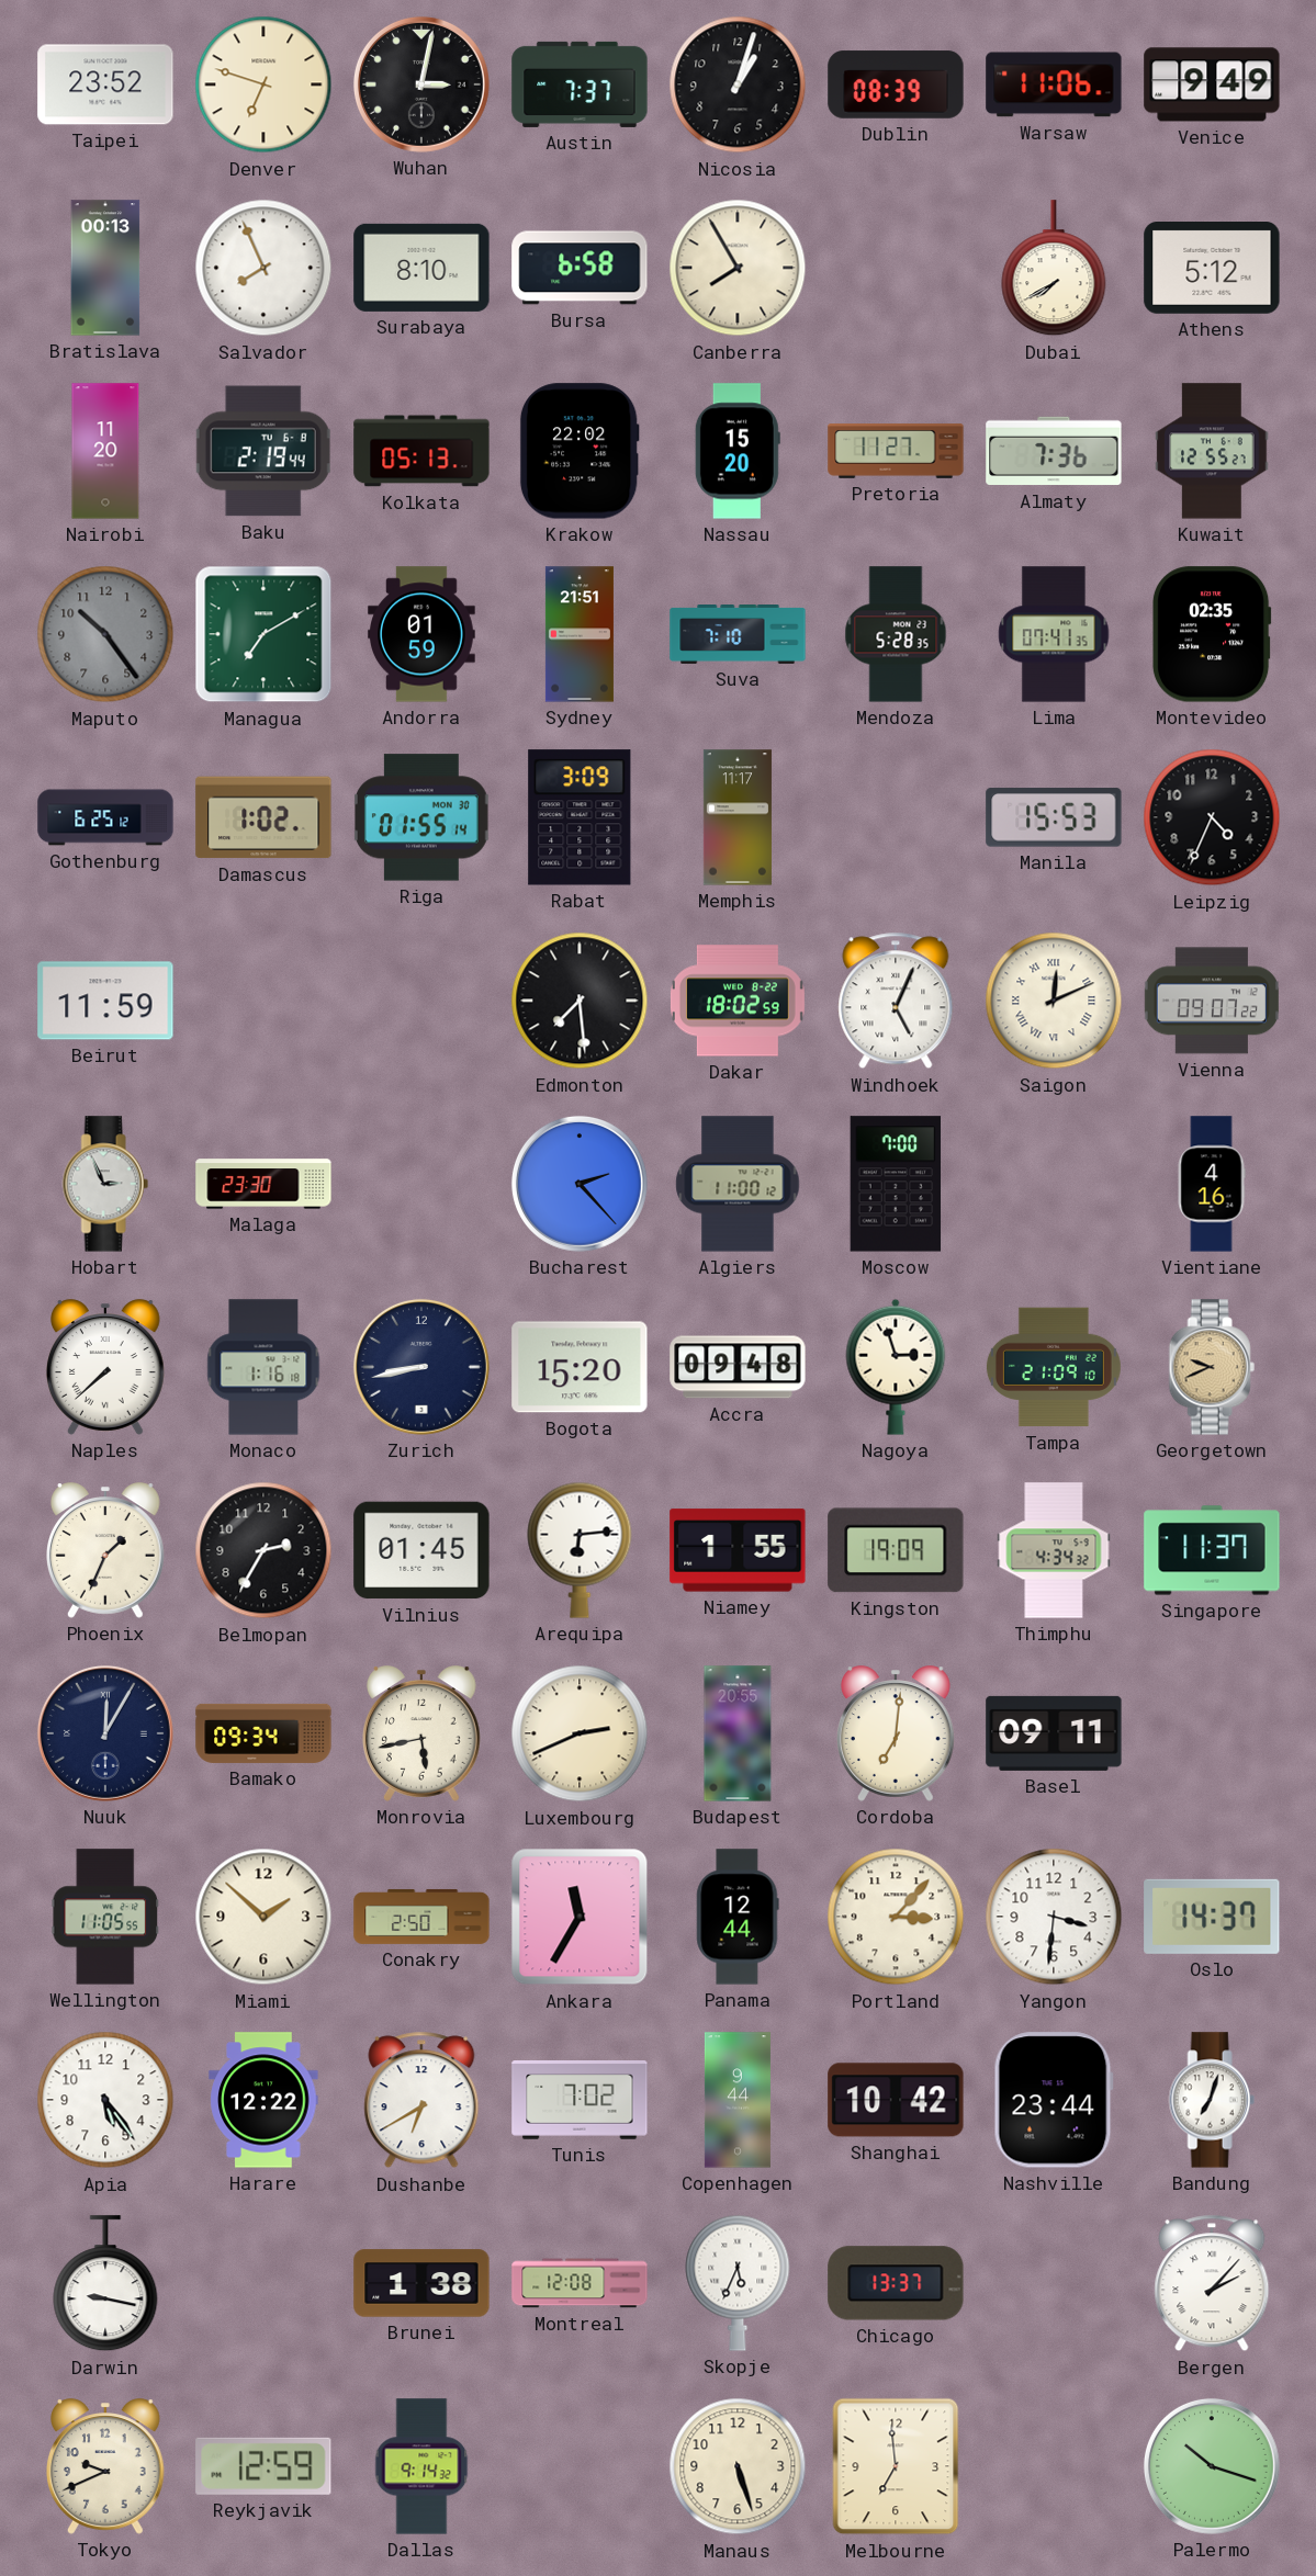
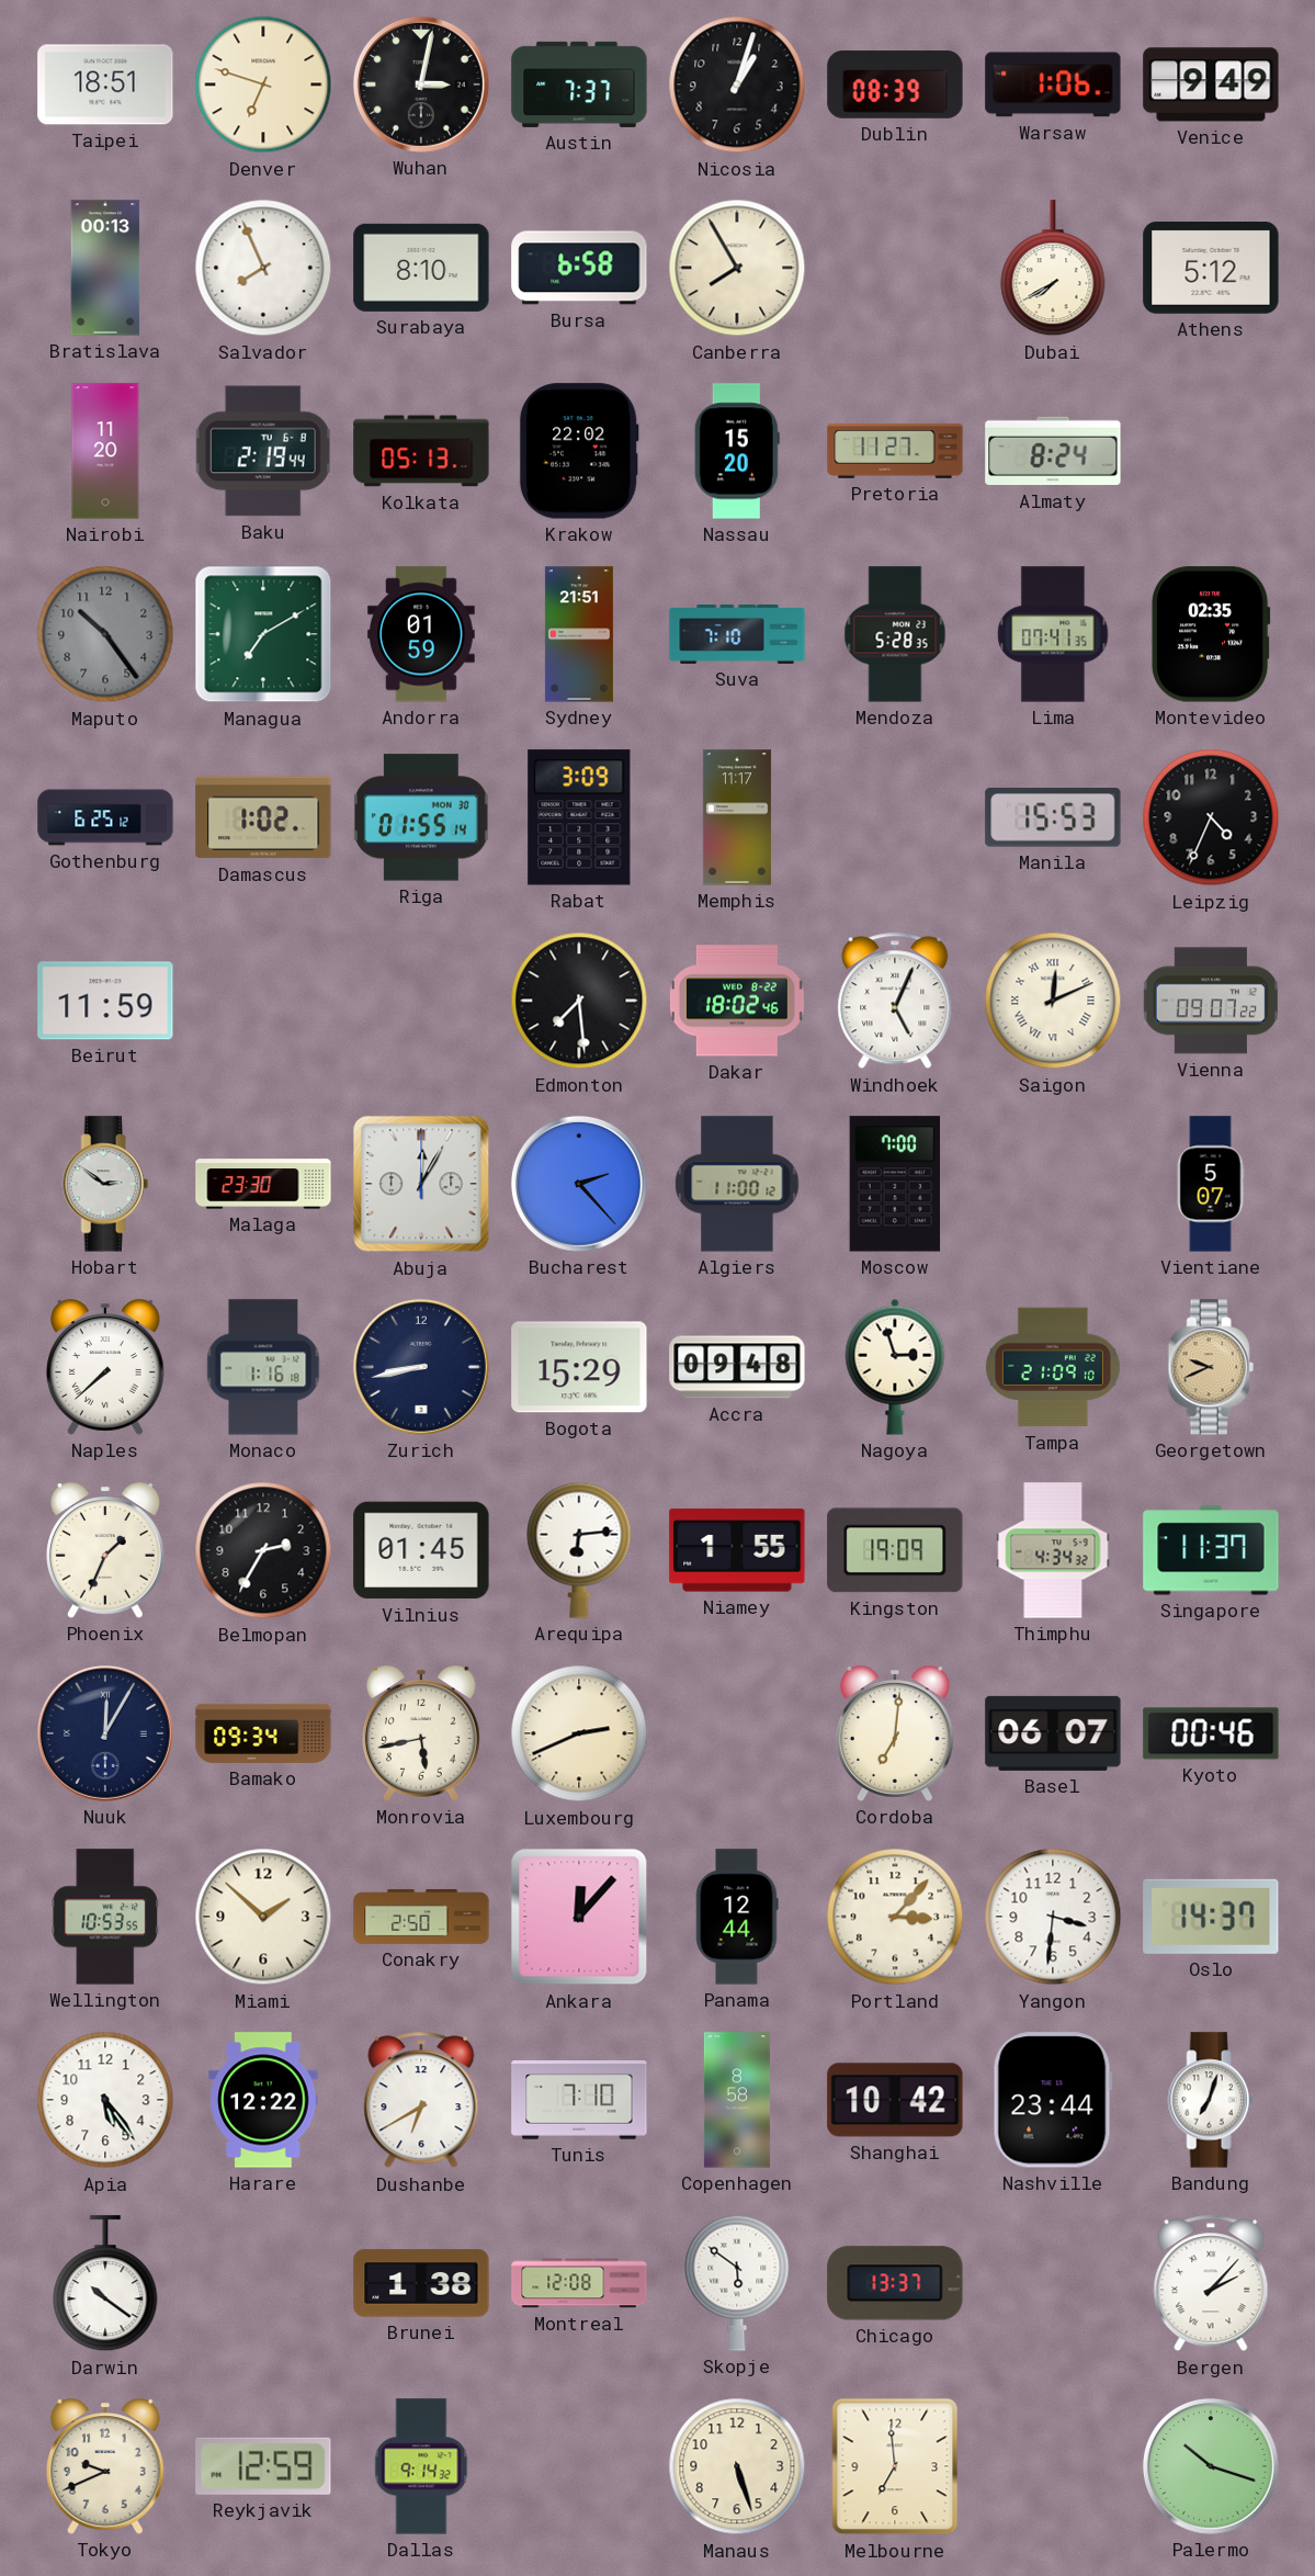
Taipei: 23:52 -> 18:51 (105, 84)
Warsaw: 11:06 -> 1:06 (1053, 84)
Almaty: 7:36 -> 8:24 (1053, 451)
Kuwait: 12:55 -> none (1212, 451)
Dakar: 18:02:59 -> 18:02:46 (737, 1001)
Hobart: 2:56 -> 2:51 (105, 1184)
Abuja: none -> 12:05 (421, 1184)
Vientiane: 4:16 -> 5:07 (1211, 1184)
Bogota: 15:20 -> 15:29 (579, 1367)
Budapest: 20:55 -> none (738, 1733)
Basel: 09:11 -> 06:07 (1053, 1733)
Kyoto: none -> 00:46 (1211, 1733)
Wellington: 11:05 -> 10:53 (104, 1917)
Ankara: 11:35 -> 12:07 (579, 1917)
Tunis: 7:02 -> 7:10 (579, 2101)
Copenhagen: 9:44 -> 8:58 (737, 2100)
Darwin: 9:17 -> 10:21 (105, 2284)
Skopje: 5:34 -> 5:51 (737, 2283)
